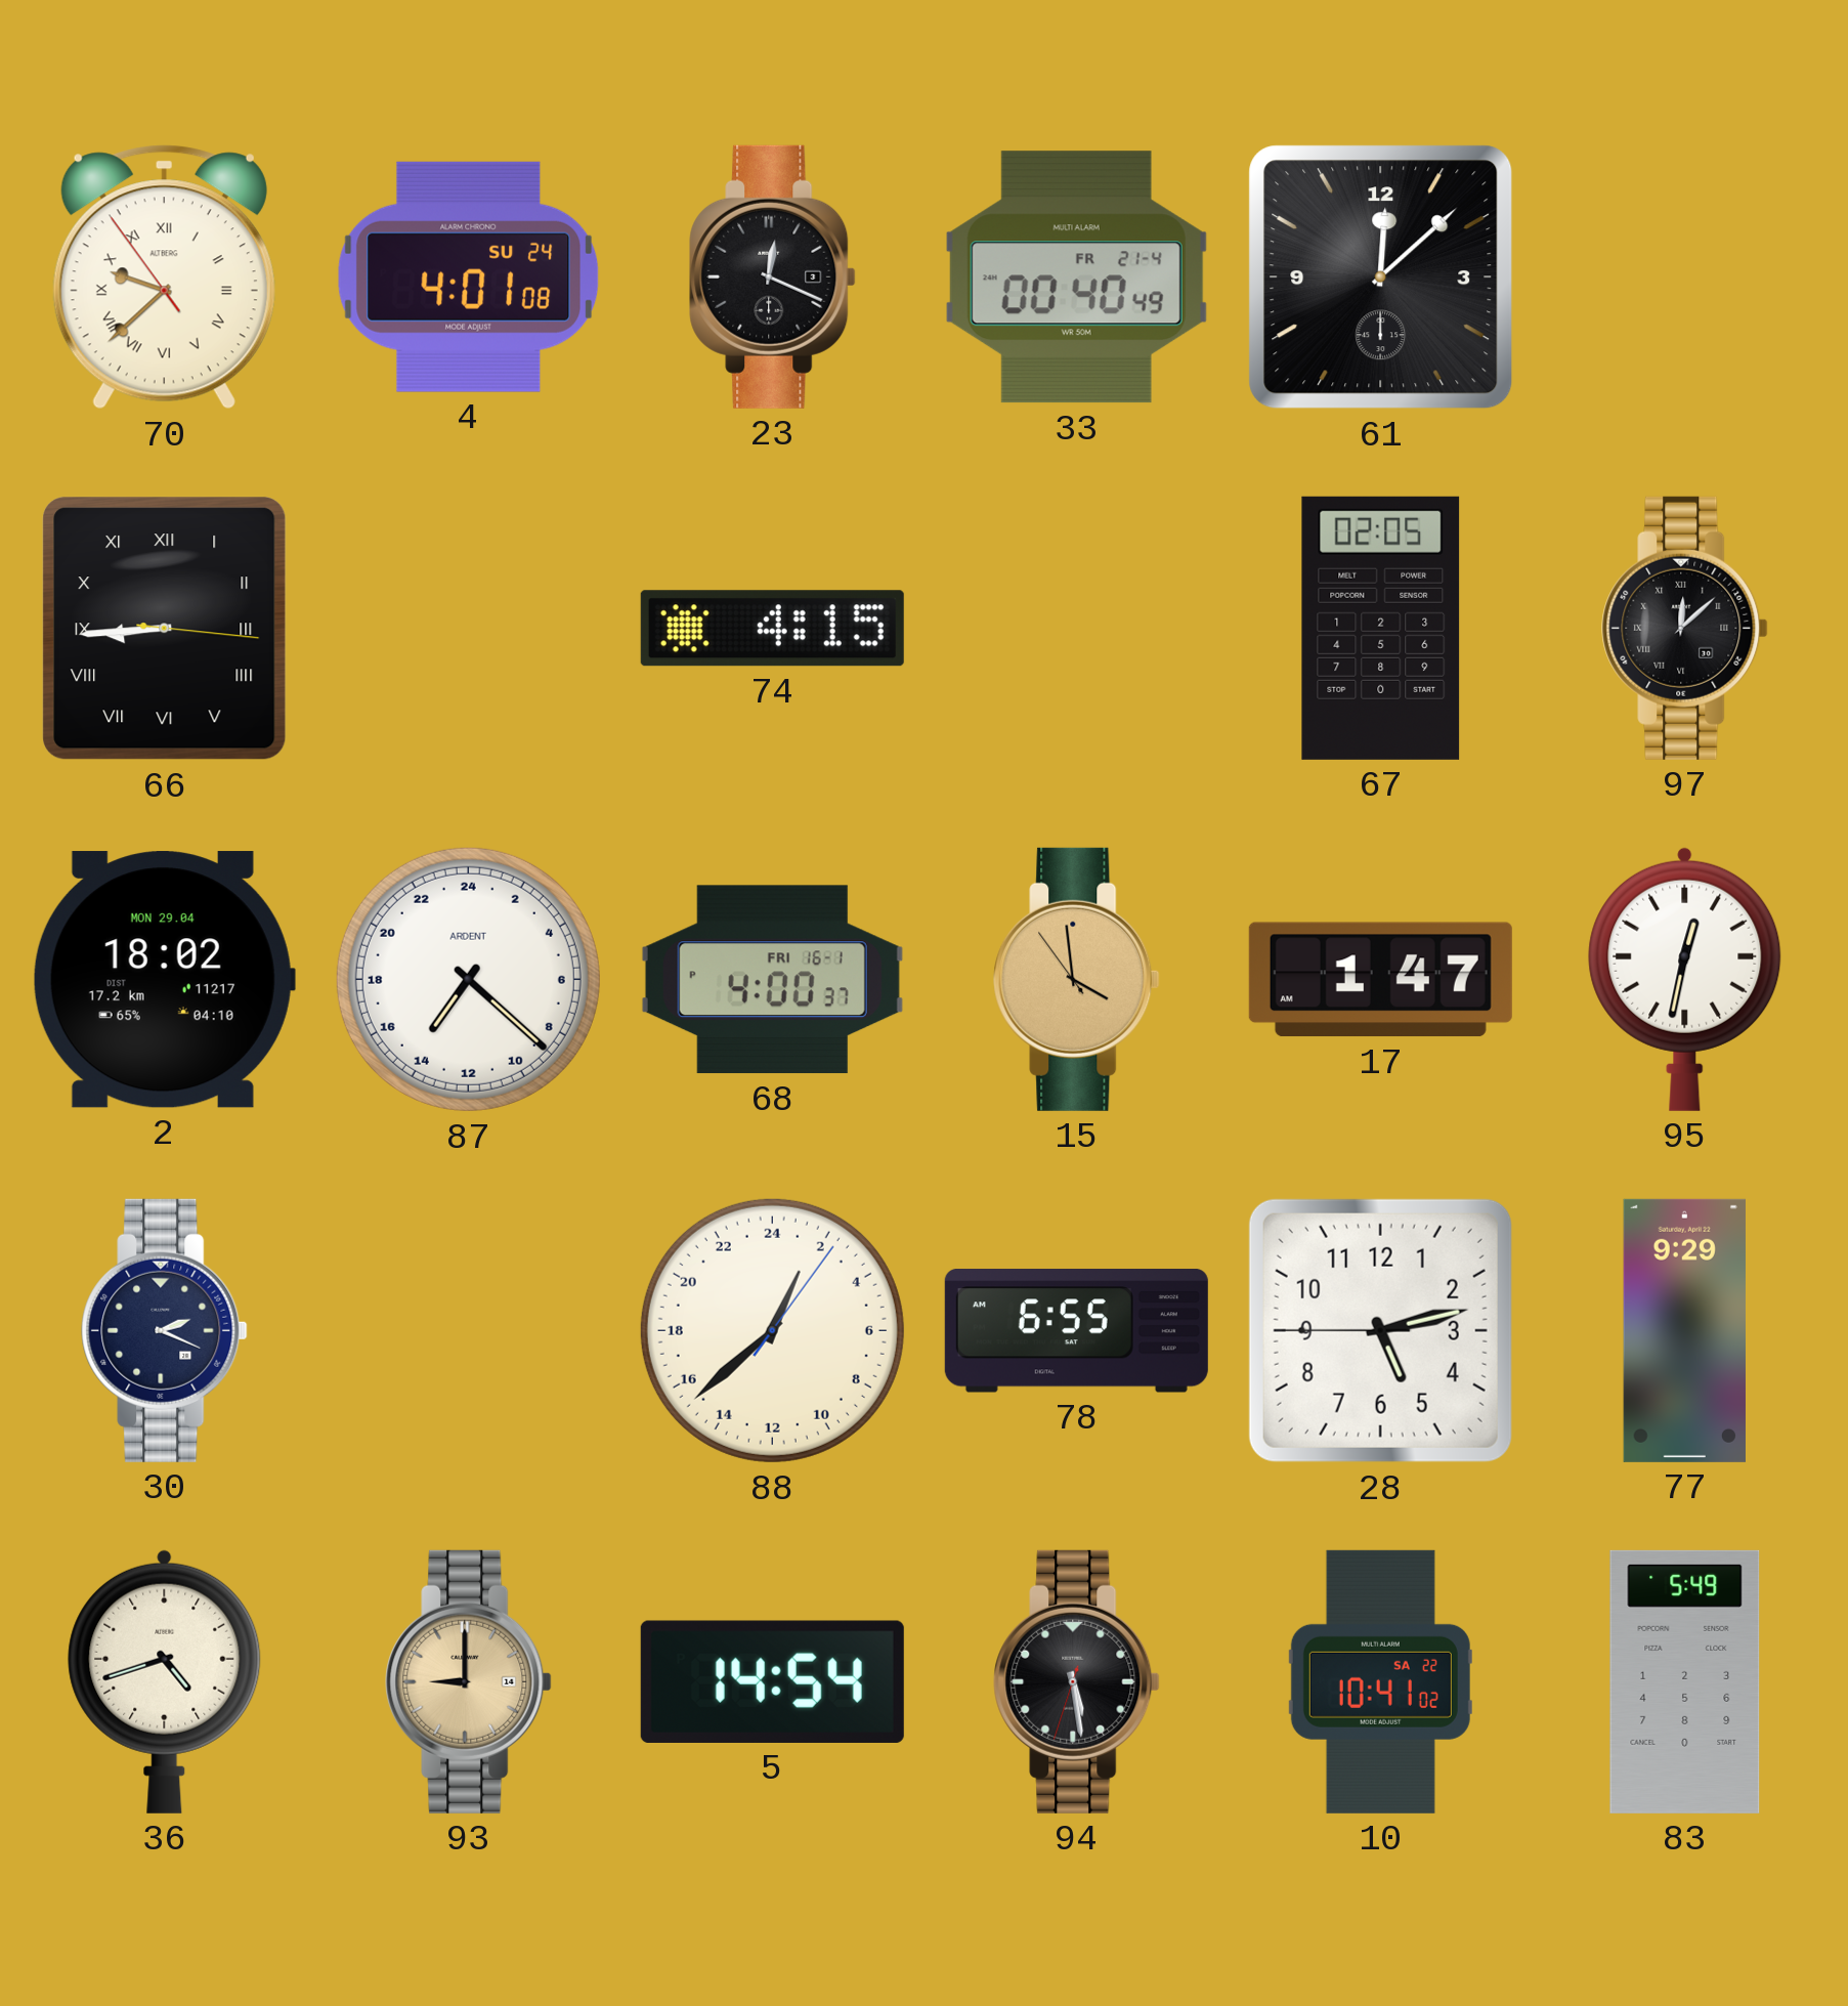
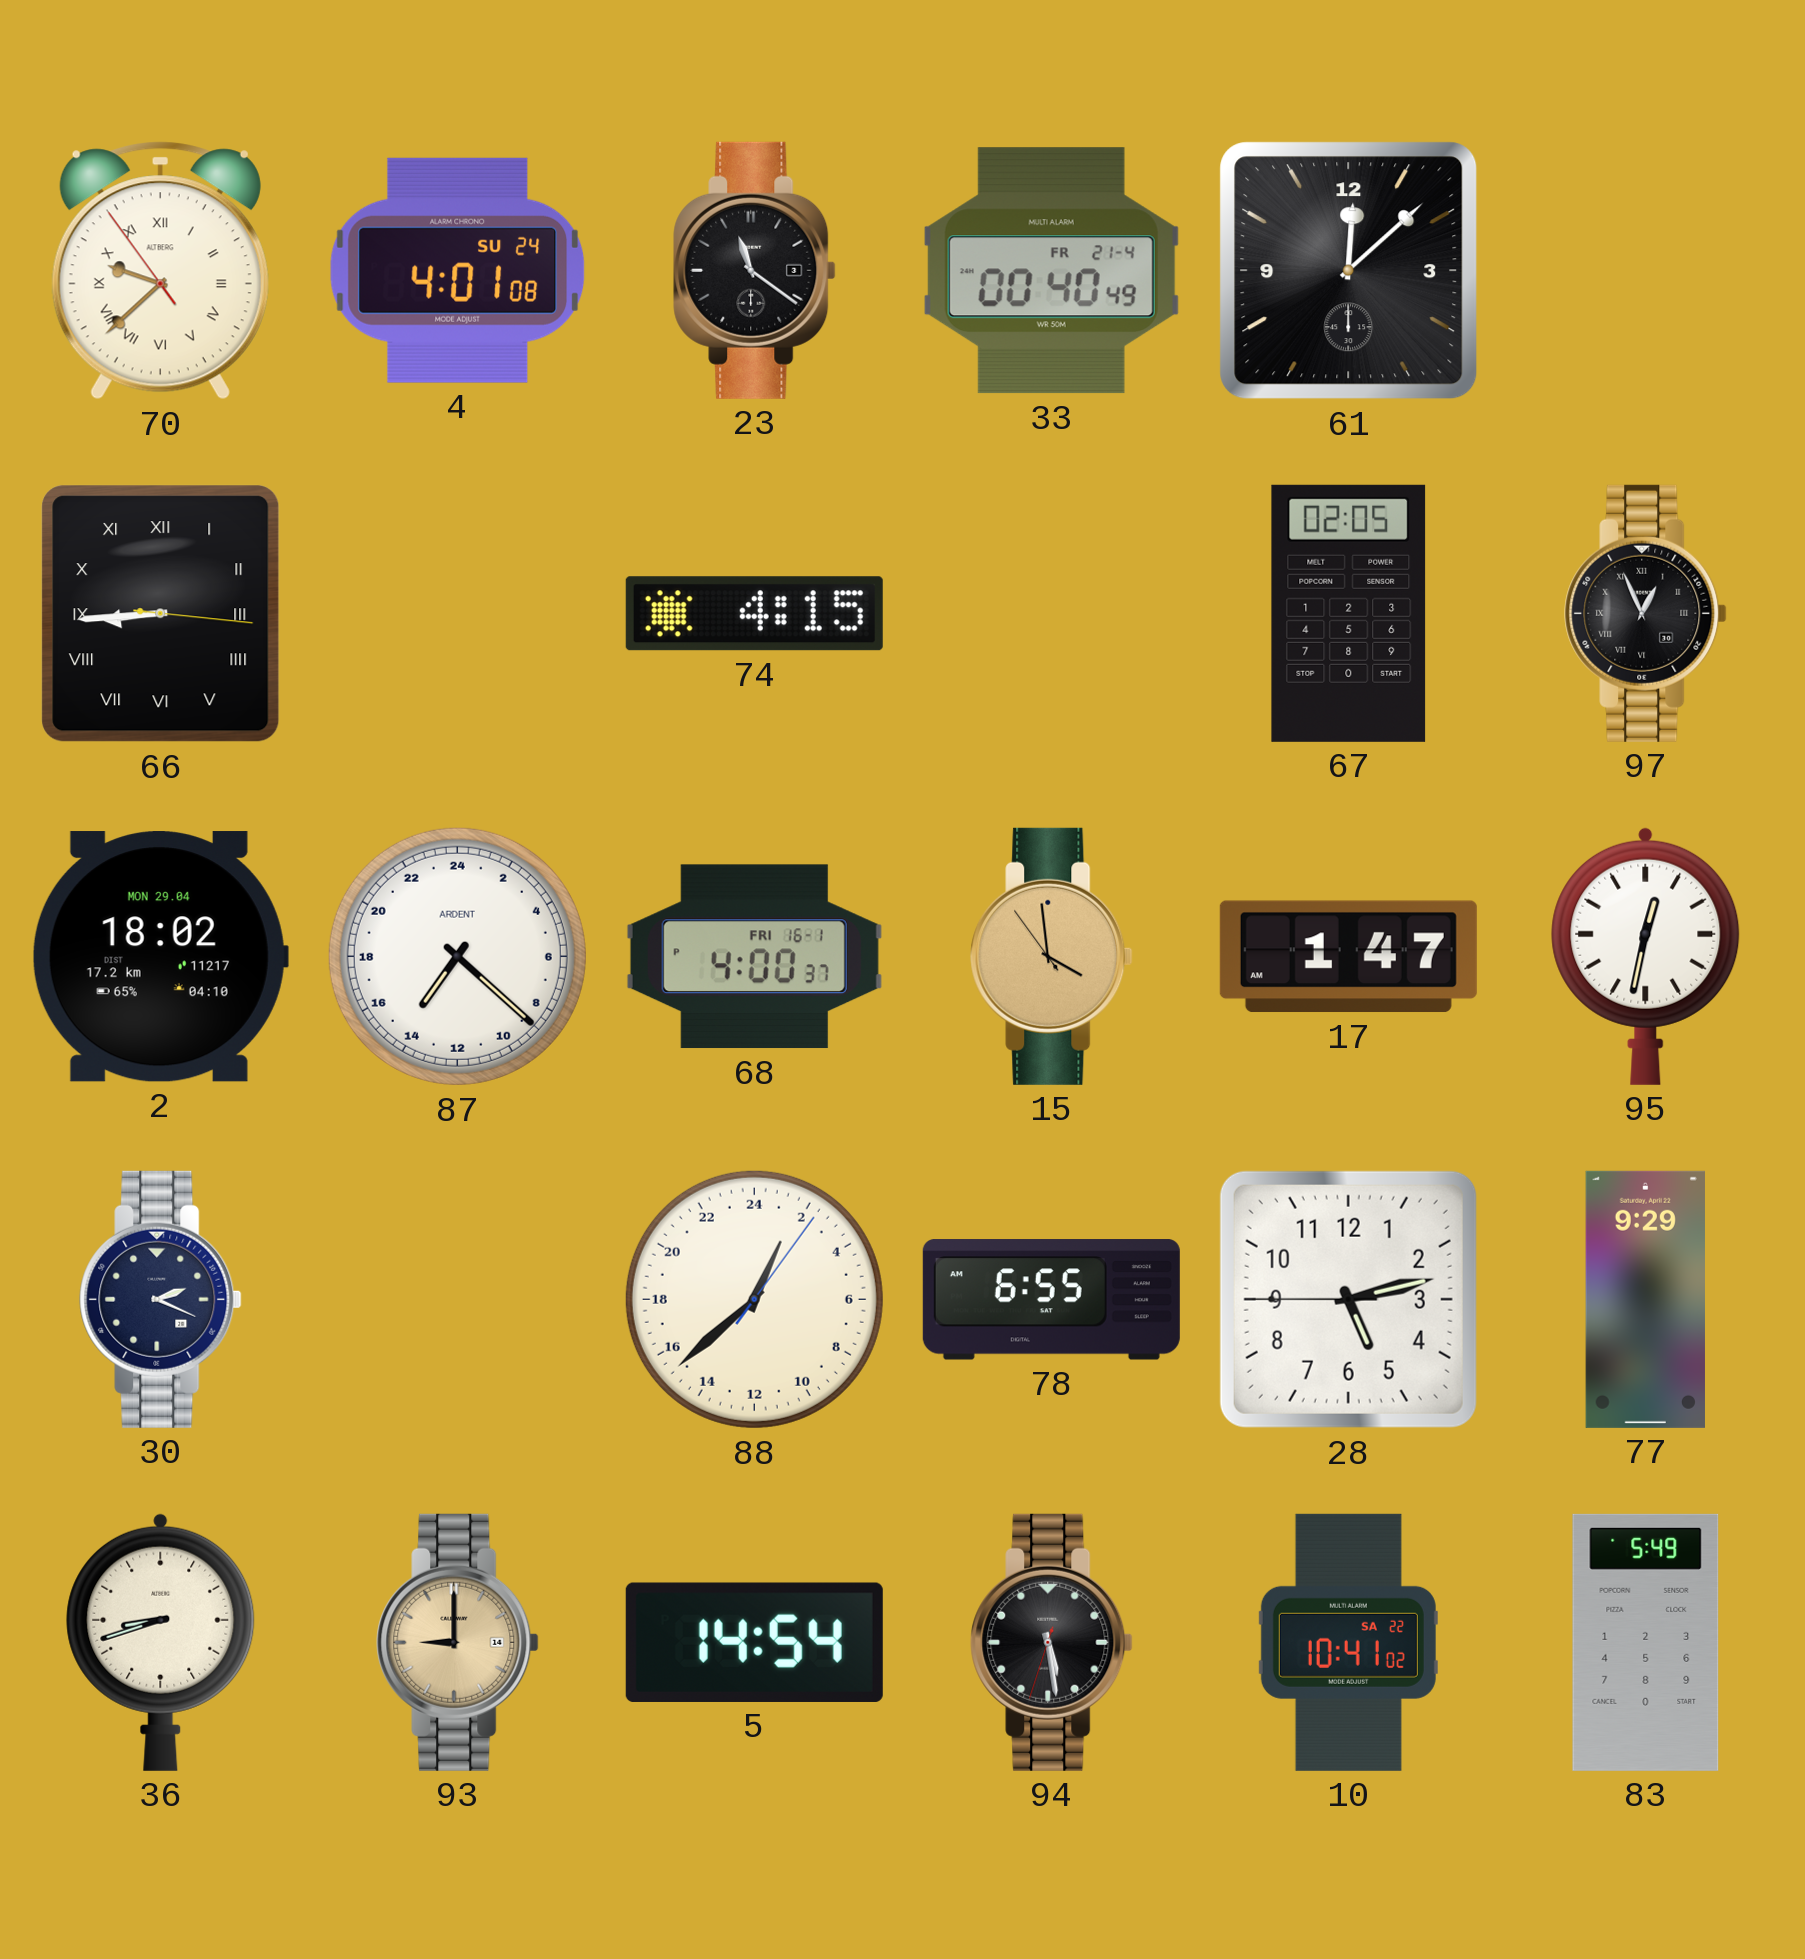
23: 12:19 -> 11:21 (755, 270)
97: 12:08 -> 12:56 (1646, 613)
36: 4:42 -> 8:42 (161, 1642)
